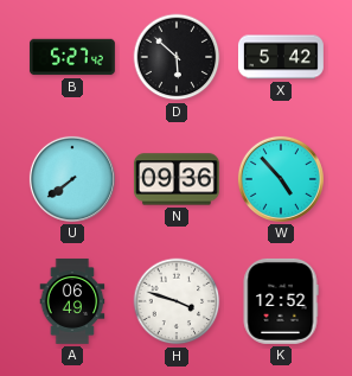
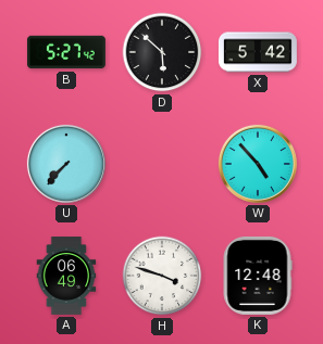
U: 7:39 -> 7:37 (66, 164)
N: 09:36 -> none (177, 179)
K: 12:52 -> 12:48 (258, 276)
